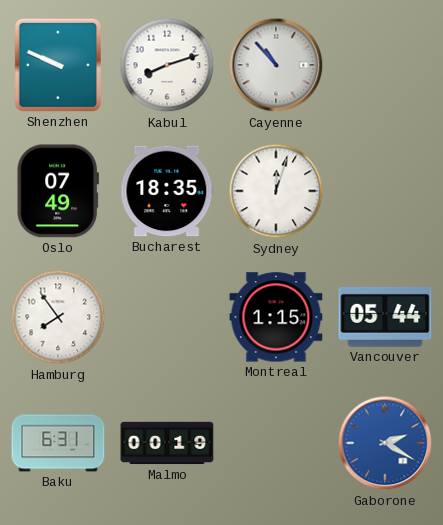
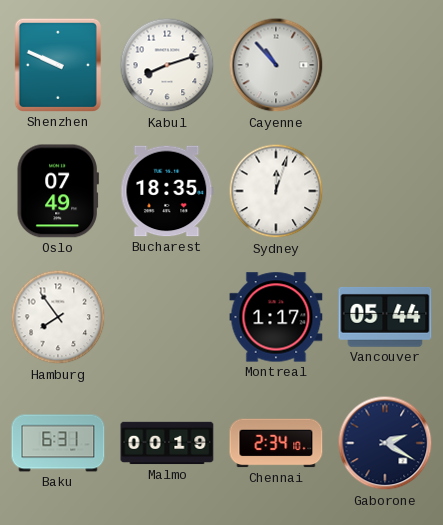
Montreal: 1:15 -> 1:17 (276, 317)
Chennai: none -> 2:34 (276, 443)
Gaborone dial: blue -> navy (385, 443)
